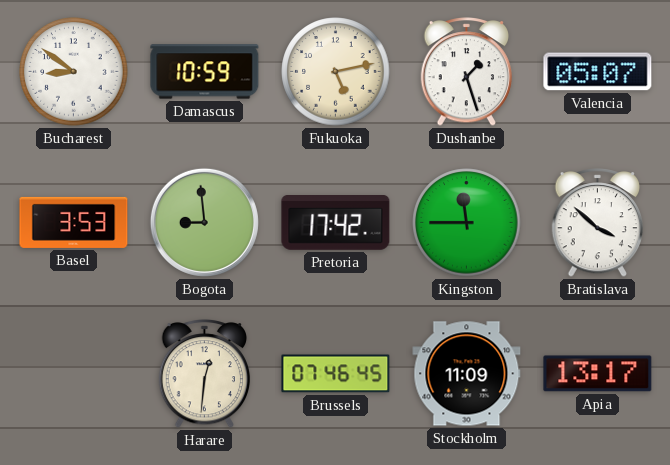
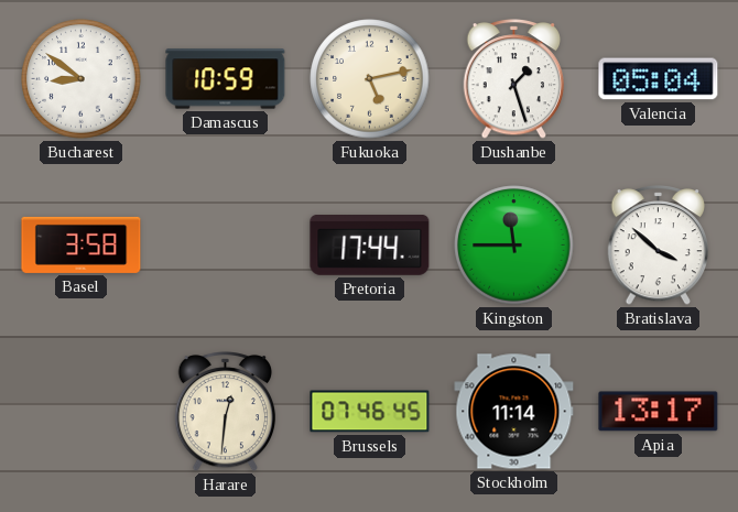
Valencia: 05:07 -> 05:04 (659, 79)
Basel: 3:53 -> 3:58 (82, 244)
Bogota: 8:59 -> none (204, 222)
Pretoria: 17:42 -> 17:44 (370, 246)
Stockholm: 11:09 -> 11:14 (514, 412)
